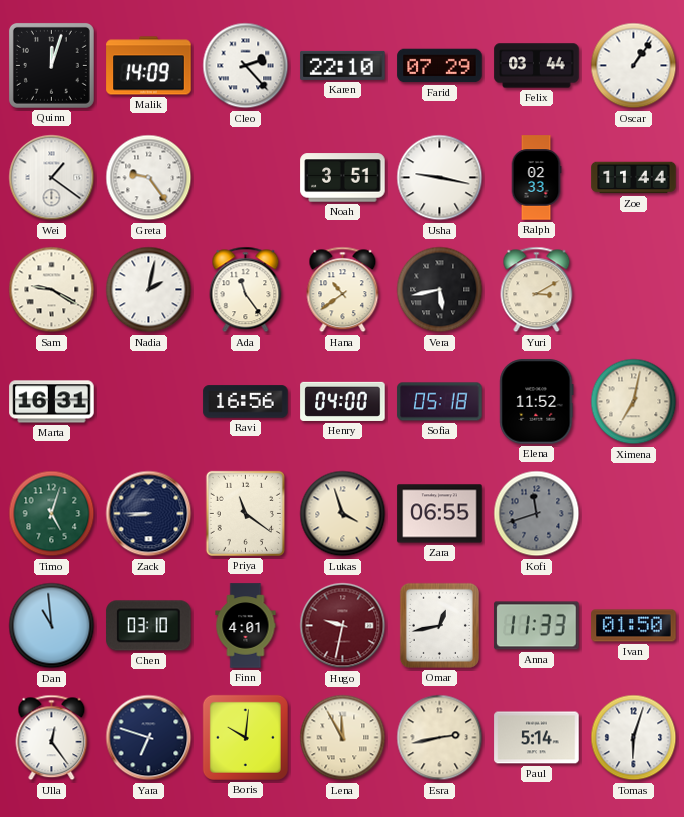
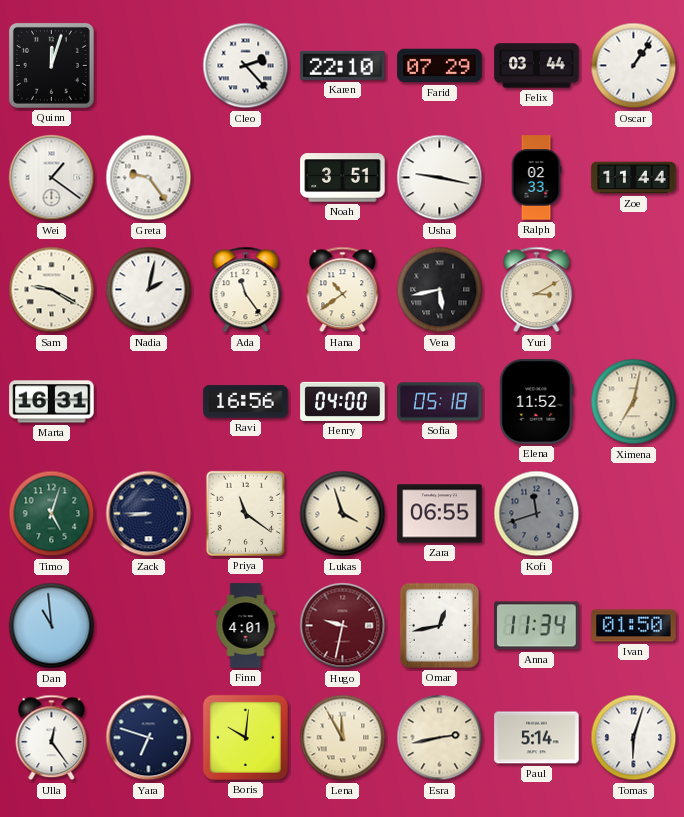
Malik: 14:09 -> none (149, 66)
Chen: 03:10 -> none (149, 626)
Anna: 11:33 -> 11:34 (537, 626)
